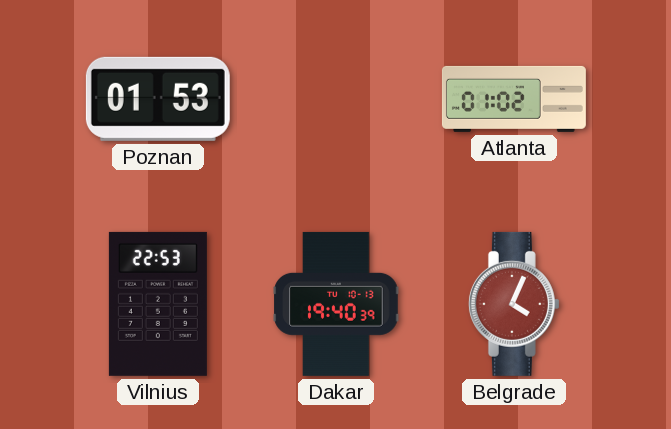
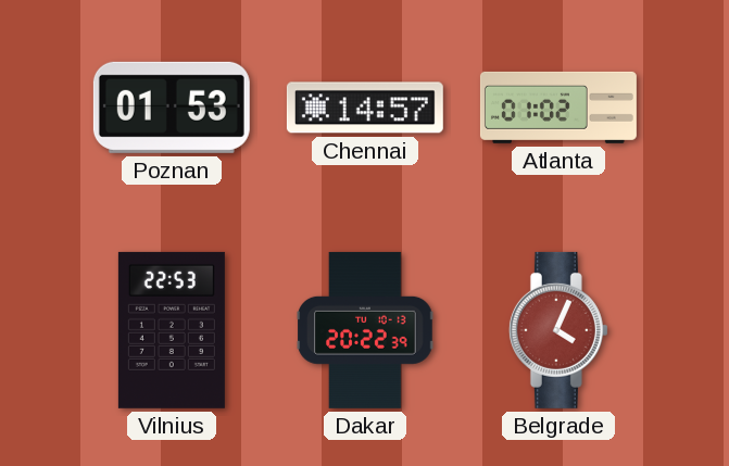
Chennai: none -> 14:57 (365, 108)
Dakar: 19:40 -> 20:22 (365, 330)
